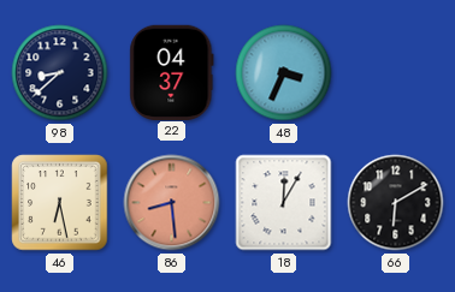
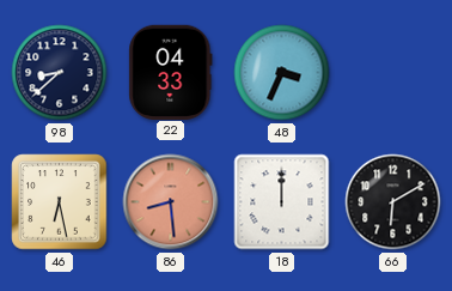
22: 04:37 -> 04:33 (171, 72)
18: 12:05 -> 12:00 (282, 202)
